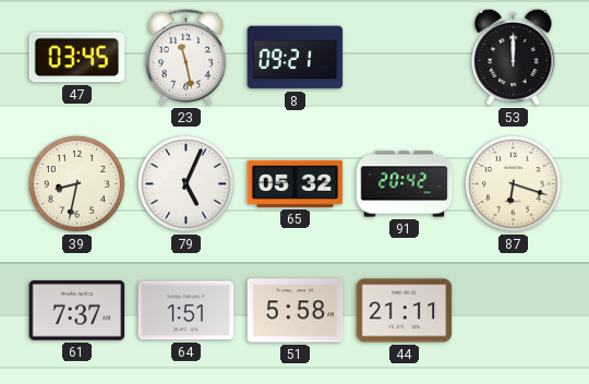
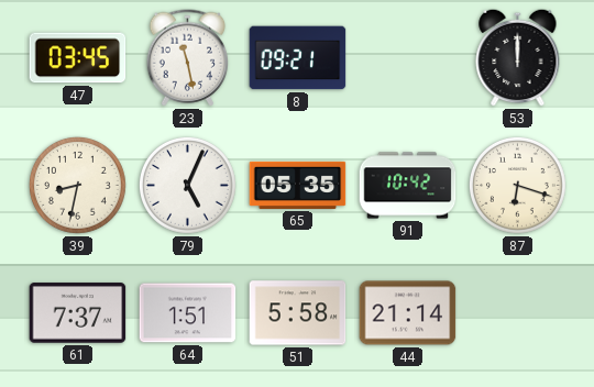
65: 05:32 -> 05:35 (298, 185)
91: 20:42 -> 10:42 (408, 186)
44: 21:11 -> 21:14 (408, 313)
